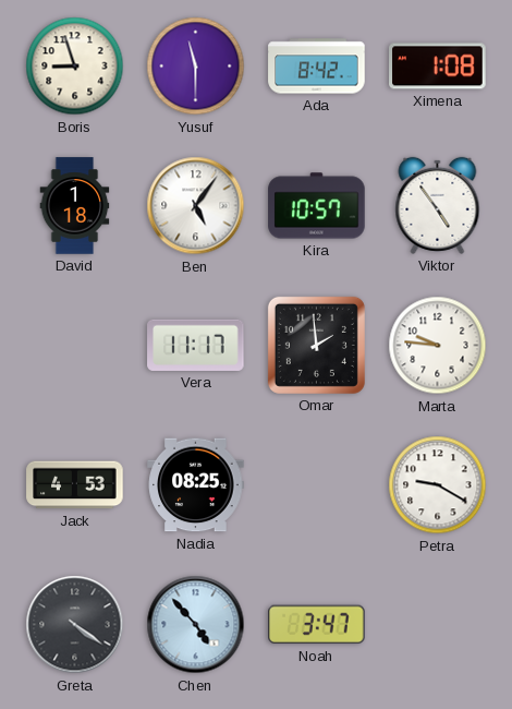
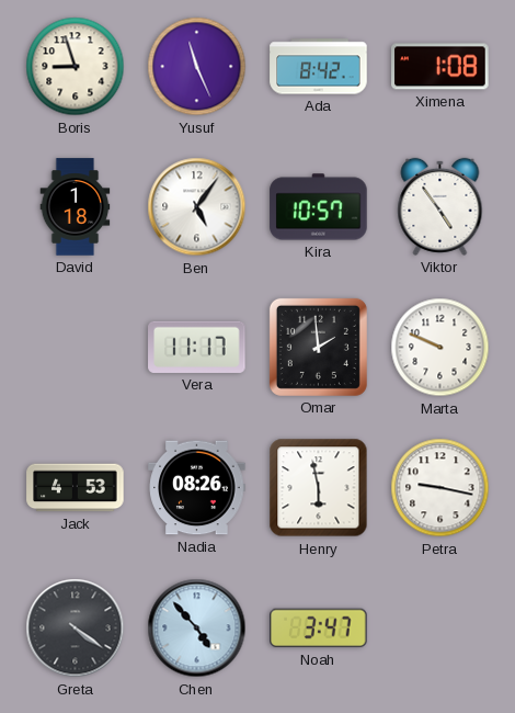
Yusuf: 11:30 -> 11:26 (197, 67)
Marta: 9:46 -> 9:49 (440, 348)
Nadia: 08:25 -> 08:26 (197, 488)
Henry: none -> 5:58 (319, 488)
Petra: 9:20 -> 9:17 (440, 488)
